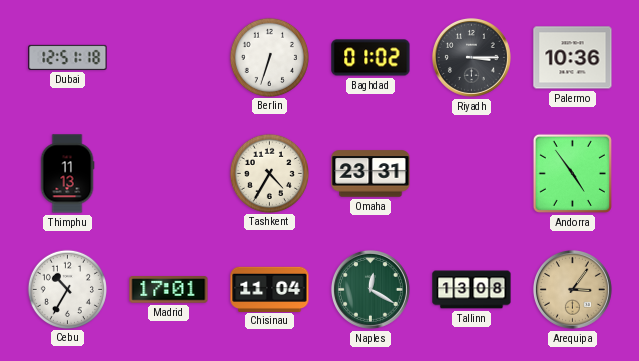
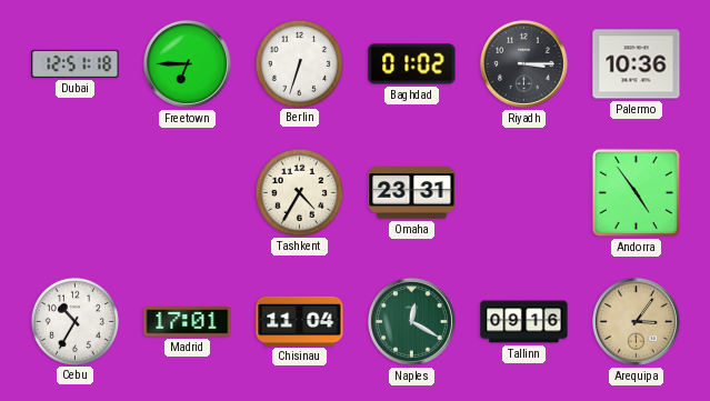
Freetown: none -> 6:45 (187, 63)
Thimphu: 11:13 -> none (67, 174)
Tallinn: 13:08 -> 09:16 (524, 322)
